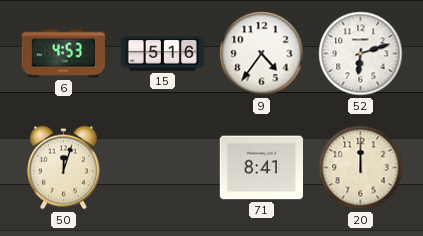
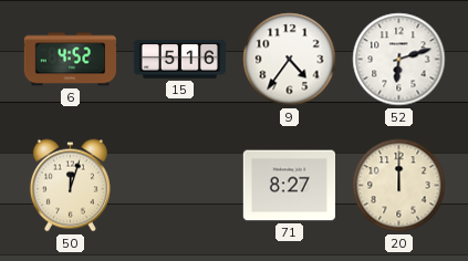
6: 4:53 -> 4:52 (70, 60)
71: 8:41 -> 8:27 (289, 186)
